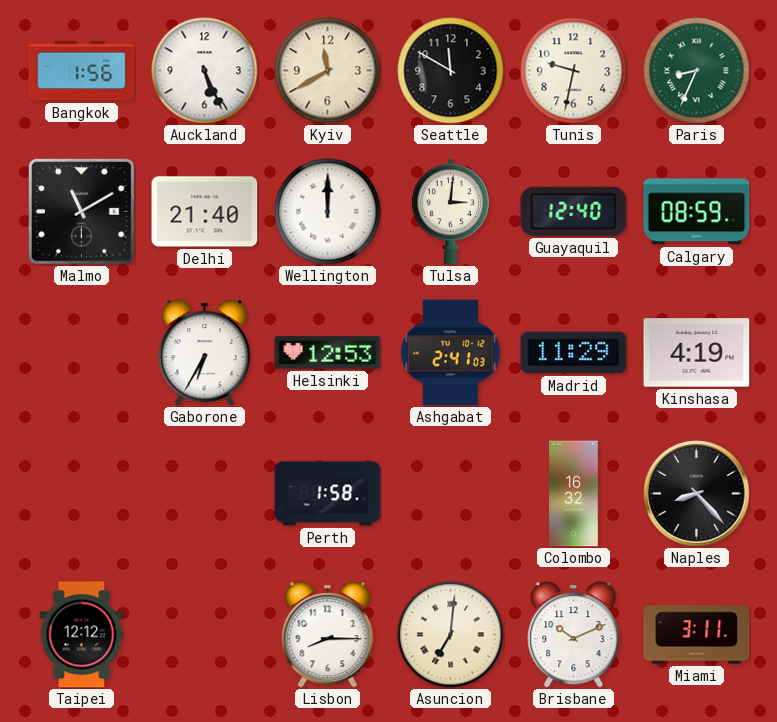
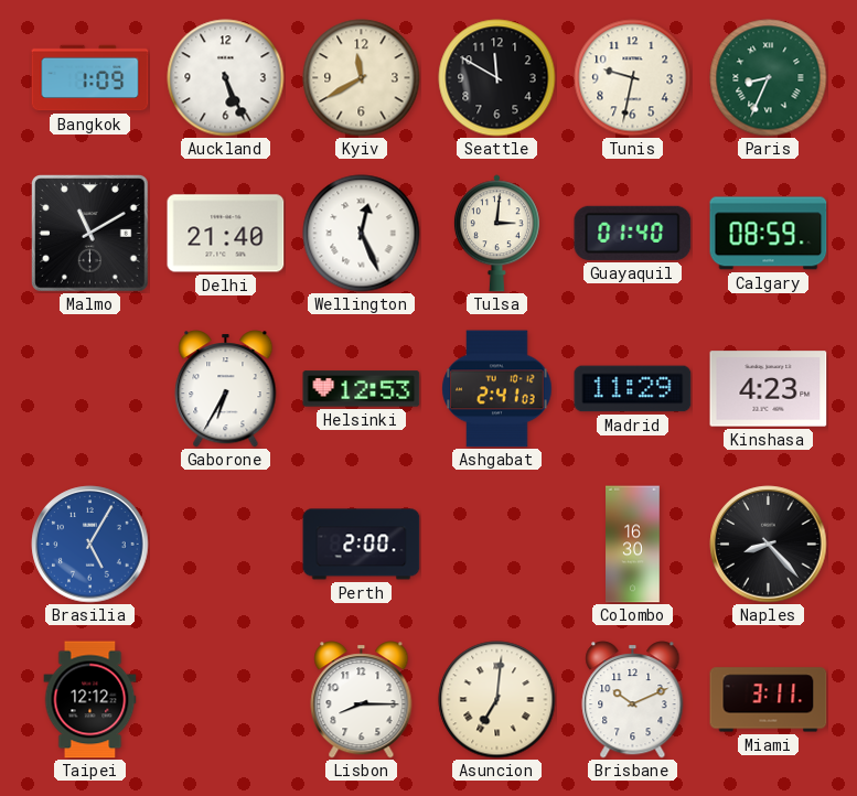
Bangkok: 1:56 -> 1:09 (90, 78)
Wellington: 12:00 -> 12:26 (362, 234)
Guayaquil: 12:40 -> 01:40 (633, 233)
Kinshasa: 4:19 -> 4:23 (769, 389)
Brasilia: none -> 5:05 (90, 545)
Perth: 1:58 -> 2:00 (362, 545)
Colombo: 16:32 -> 16:30 (633, 545)
